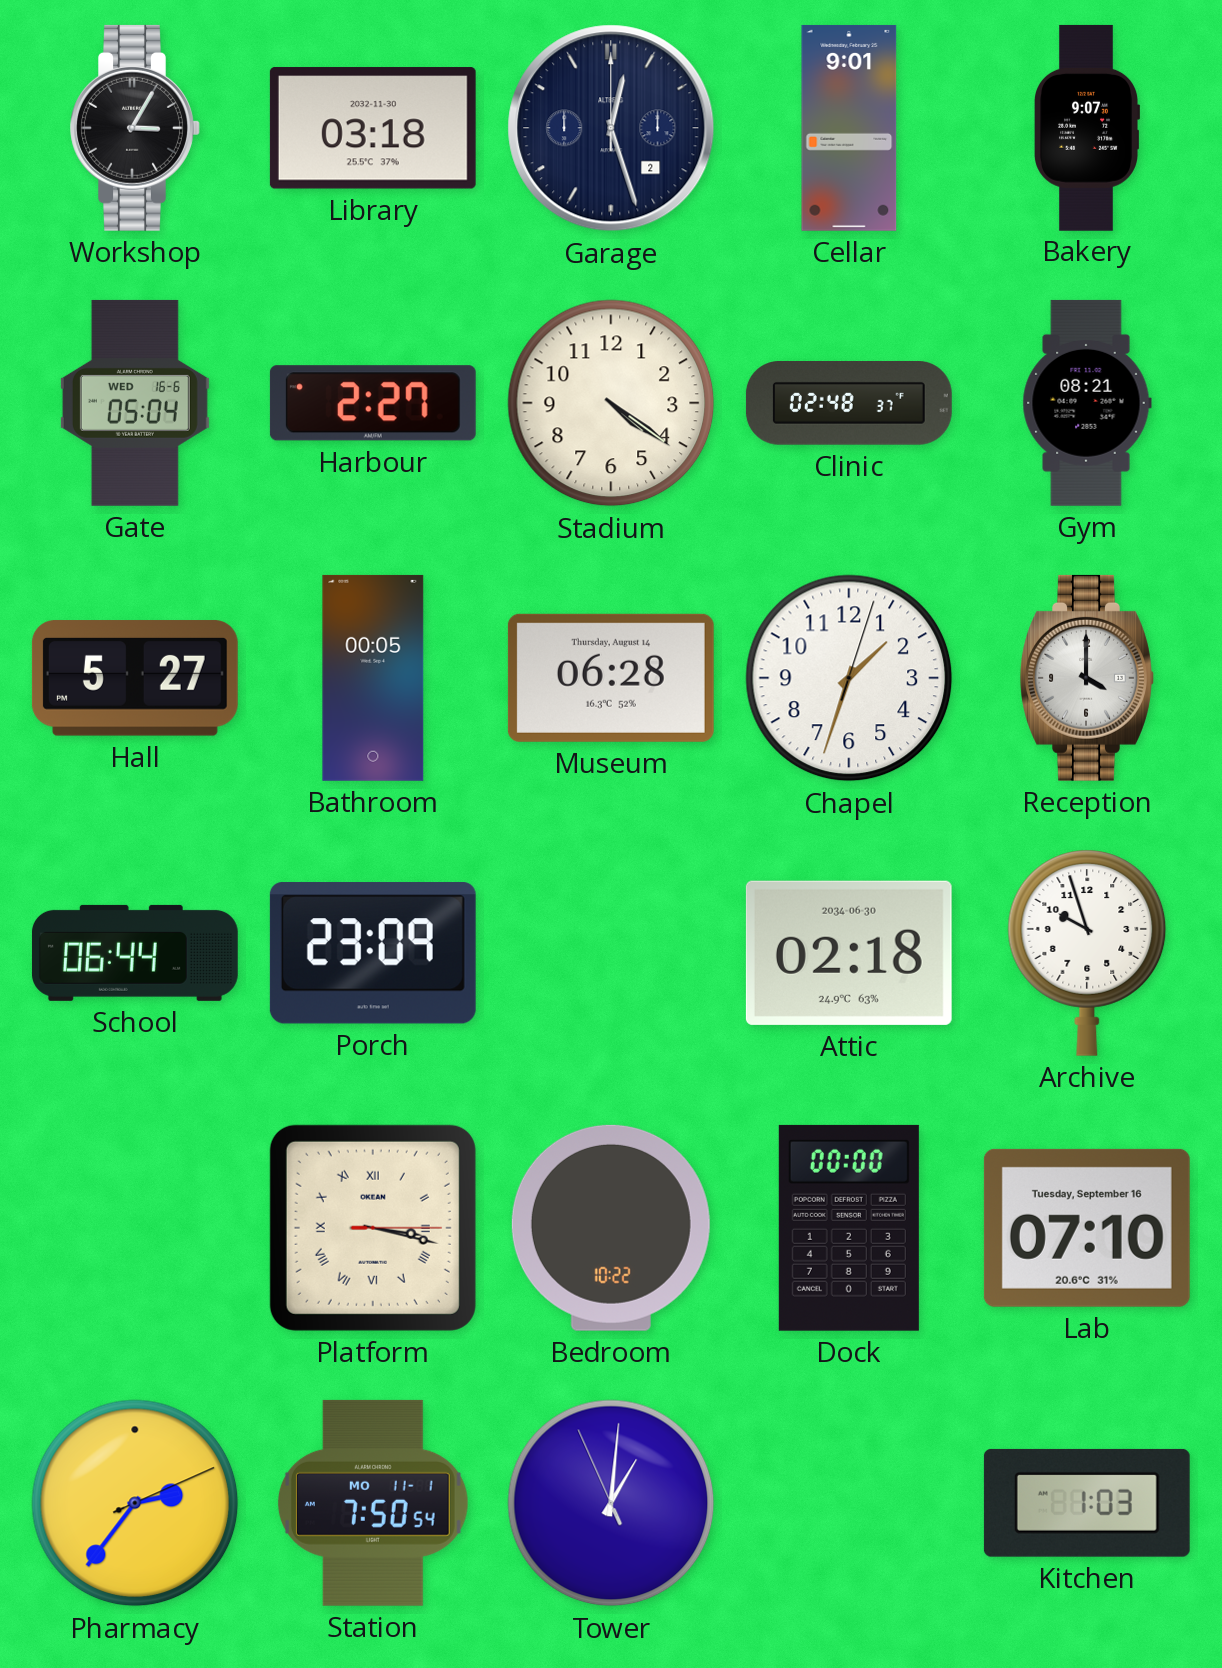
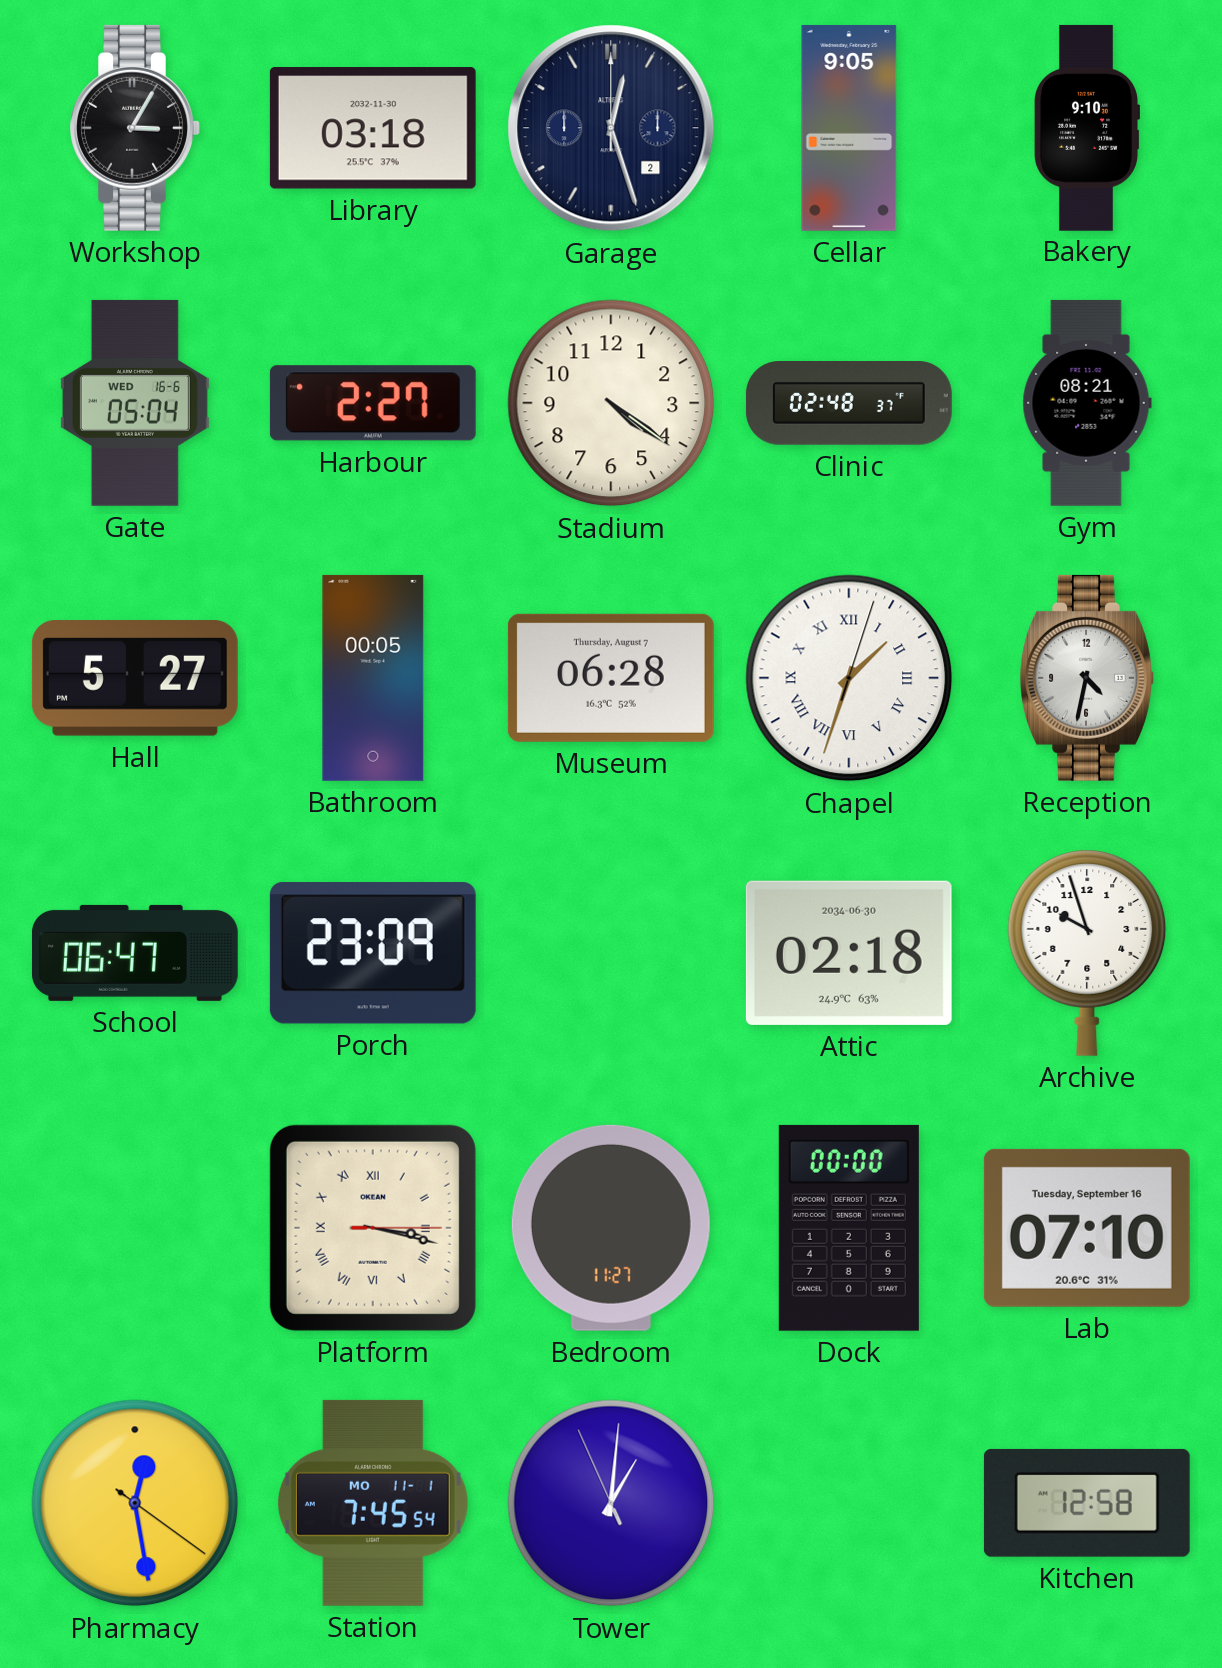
Cellar: 9:01 -> 9:05 (849, 128)
Bakery: 9:07 -> 9:10 (1087, 128)
Museum date: Thursday, August 14 -> Thursday, August 7 (611, 678)
Chapel numerals: Arabic -> Roman (849, 678)
Reception: 4:00 -> 4:32 (1087, 678)
School: 06:44 -> 06:47 (135, 953)
Bedroom: 10:22 -> 11:27 (611, 1228)
Pharmacy: 2:36 -> 12:28 (135, 1503)
Station: 7:50 -> 7:45 (373, 1503)
Kitchen: 1:03 -> 12:58 (1087, 1503)
